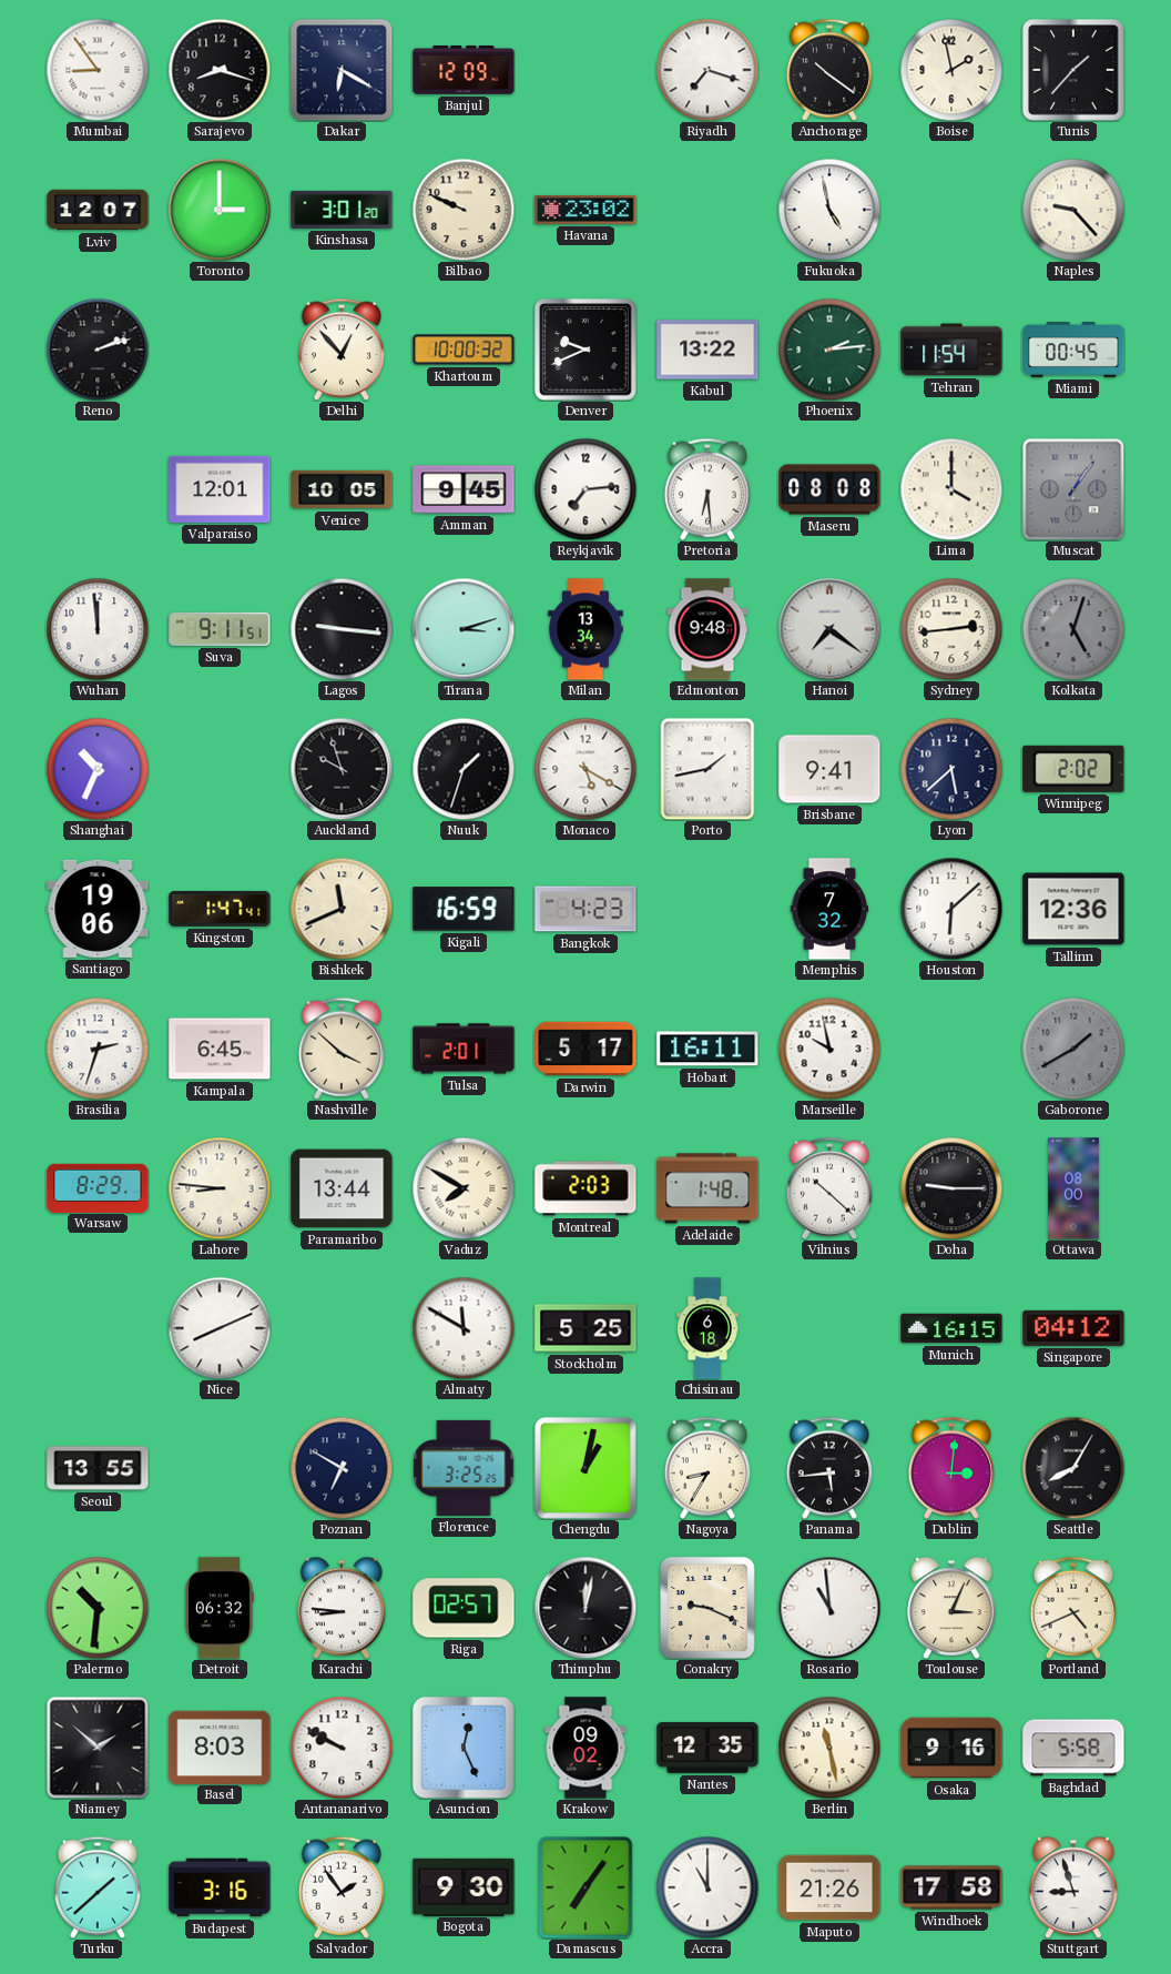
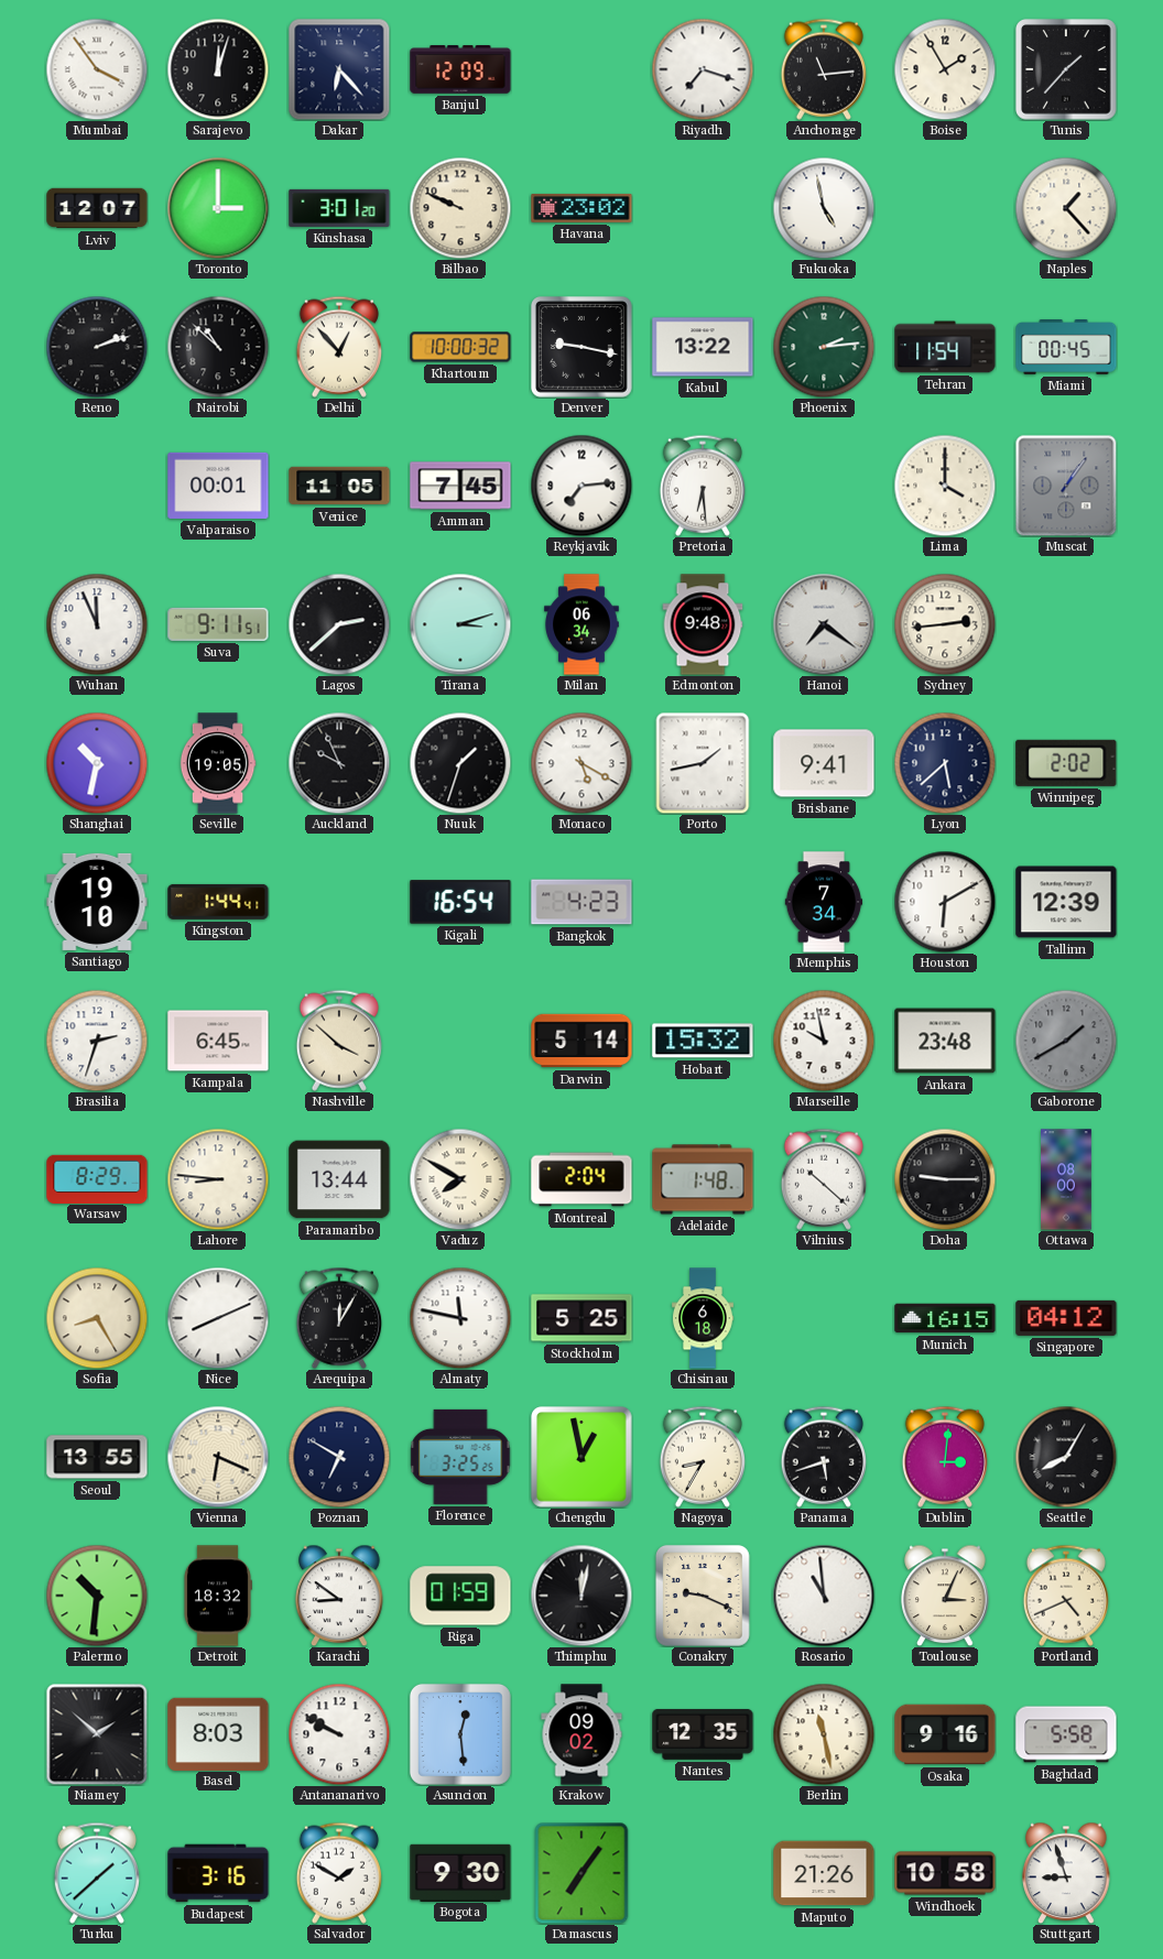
Mumbai: 8:54 -> 3:54 (97, 69)
Sarajevo: 8:18 -> 12:03 (218, 69)
Dakar: 6:20 -> 6:23 (339, 69)
Anchorage: 10:21 -> 11:14 (824, 69)
Boise: 1:58 -> 1:55 (945, 69)
Naples: 9:23 -> 1:23 (1066, 208)
Nairobi: none -> 10:52 (218, 347)
Denver: 9:41 -> 9:17 (583, 348)
Valparaiso: 12:01 -> 00:01 (218, 486)
Venice: 10:05 -> 11:05 (339, 486)
Amman: 9:45 -> 7:45 (460, 486)
Maseru: 08:08 -> none (829, 489)
Wuhan: 11:59 -> 11:56 (97, 624)
Lagos: 9:16 -> 2:38 (339, 624)
Milan: 13:34 -> 06:34 (581, 624)
Kolkata: 5:03 -> none (1073, 629)
Shanghai: 10:34 -> 10:32 (97, 763)
Seville: none -> 19:05 (218, 763)
Auckland: 9:57 -> 9:56 (339, 763)
Santiago: 19:06 -> 19:10 (97, 902)
Kingston: 1:47 -> 1:44 (218, 902)
Bishkek: 11:41 -> none (342, 909)
Kigali: 16:59 -> 16:54 (460, 902)
Memphis: 7:32 -> 7:34 (824, 902)
Houston: 6:08 -> 6:10 (945, 902)
Tallinn: 12:36 -> 12:39 (1066, 902)
Tulsa: 2:01 -> none (464, 1049)
Darwin: 5:17 -> 5:14 (581, 1041)
Hobart: 16:11 -> 15:32 (703, 1041)
Ankara: none -> 23:48 (945, 1041)
Montreal: 2:03 -> 2:04 (581, 1179)
Sofia: none -> 8:25 (97, 1318)
Arequipa: none -> 12:05 (339, 1318)
Almaty: 11:50 -> 11:47 (460, 1318)
Vienna: none -> 6:19 (218, 1457)
Chengdu: 1:02 -> 12:58 (581, 1457)
Panama: 5:44 -> 5:42 (824, 1457)
Detroit: 06:32 -> 18:32 (217, 1596)
Karachi: 8:46 -> 8:51 (339, 1596)
Riga: 02:57 -> 01:59 (460, 1596)
Asuncion: 12:26 -> 12:29 (460, 1734)
Salvador: 1:54 -> 1:50 (339, 1873)
Accra: 11:00 -> none (707, 1887)
Windhoek: 17:58 -> 10:58 (945, 1873)
